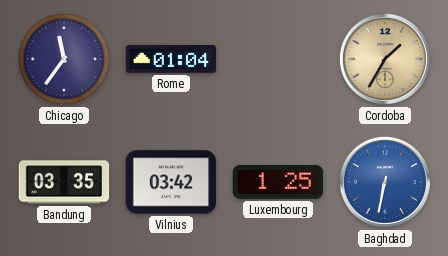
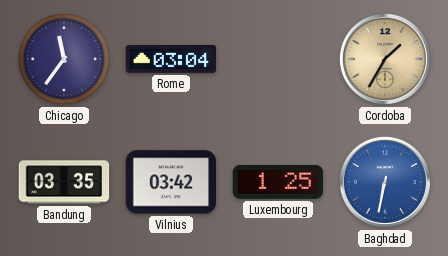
Rome: 01:04 -> 03:04 (171, 59)
